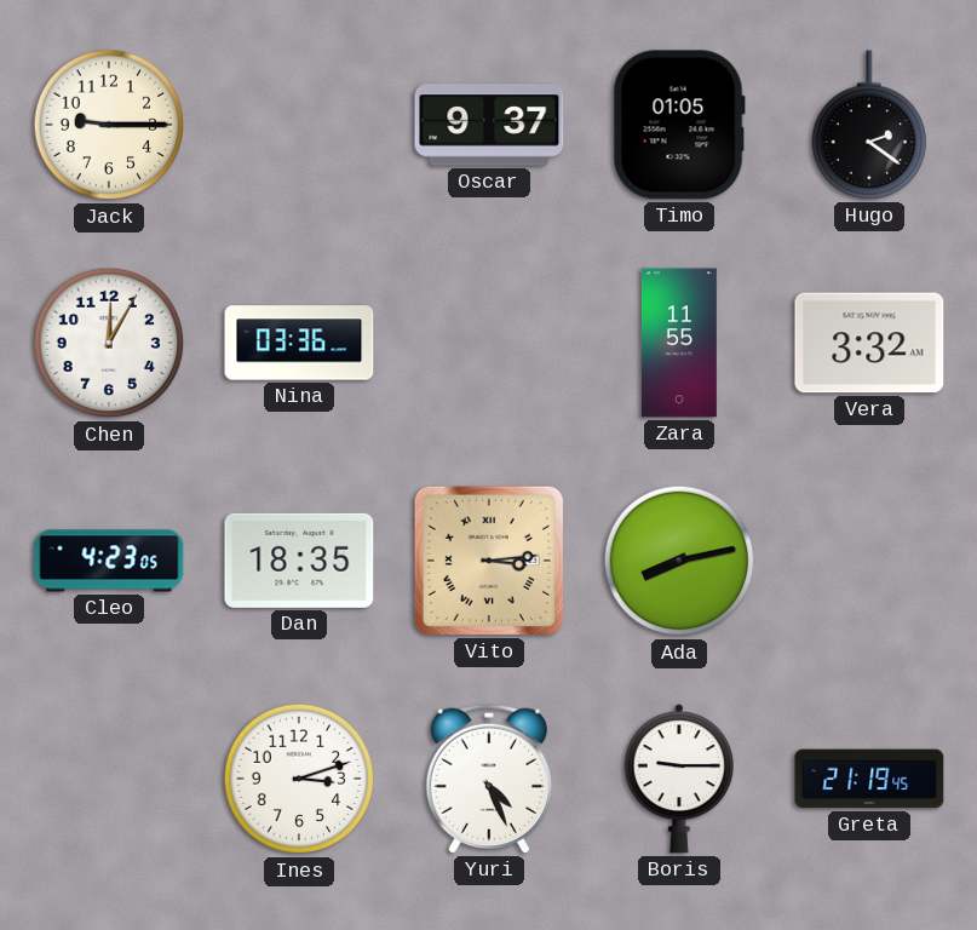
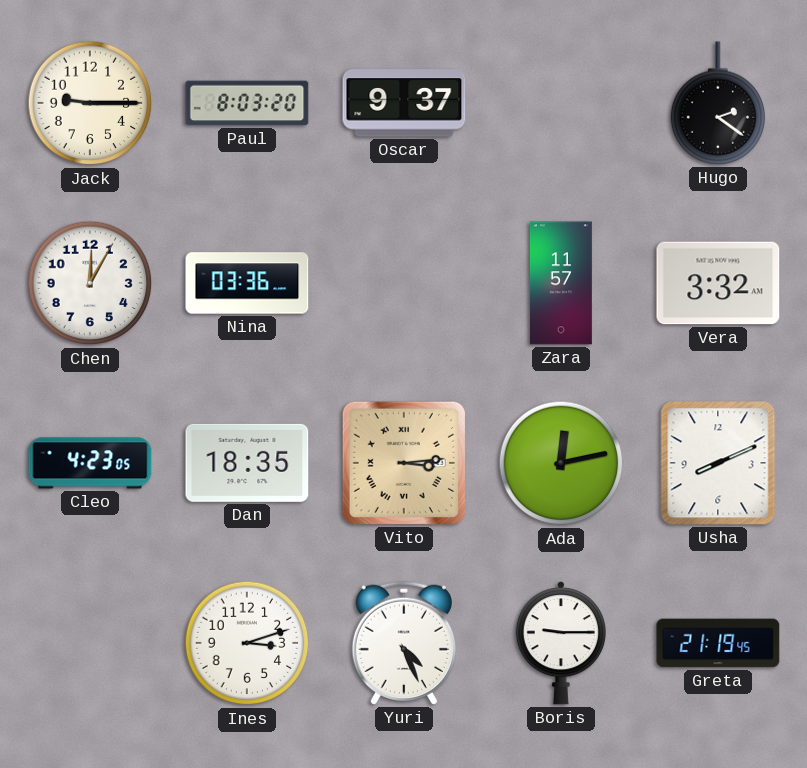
Paul: none -> 8:03 (247, 103)
Timo: 01:05 -> none (679, 125)
Zara: 11:55 -> 11:57 (561, 283)
Ada: 8:13 -> 12:13 (561, 463)
Usha: none -> 8:11 (718, 463)
